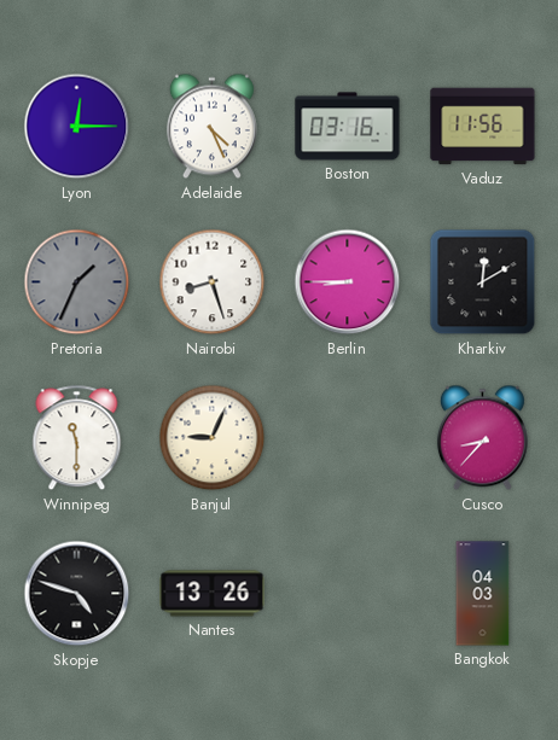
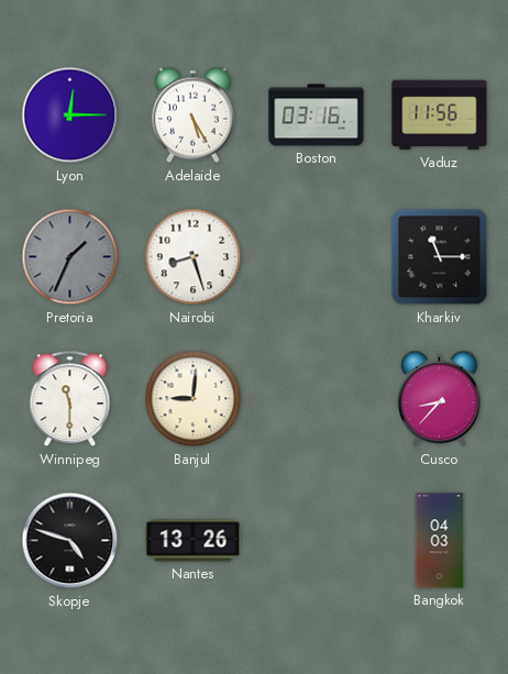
Adelaide: 4:26 -> 5:25 (192, 115)
Berlin: 8:45 -> none (348, 282)
Kharkiv: 12:10 -> 11:15 (440, 257)
Banjul: 9:04 -> 9:01 (194, 399)
